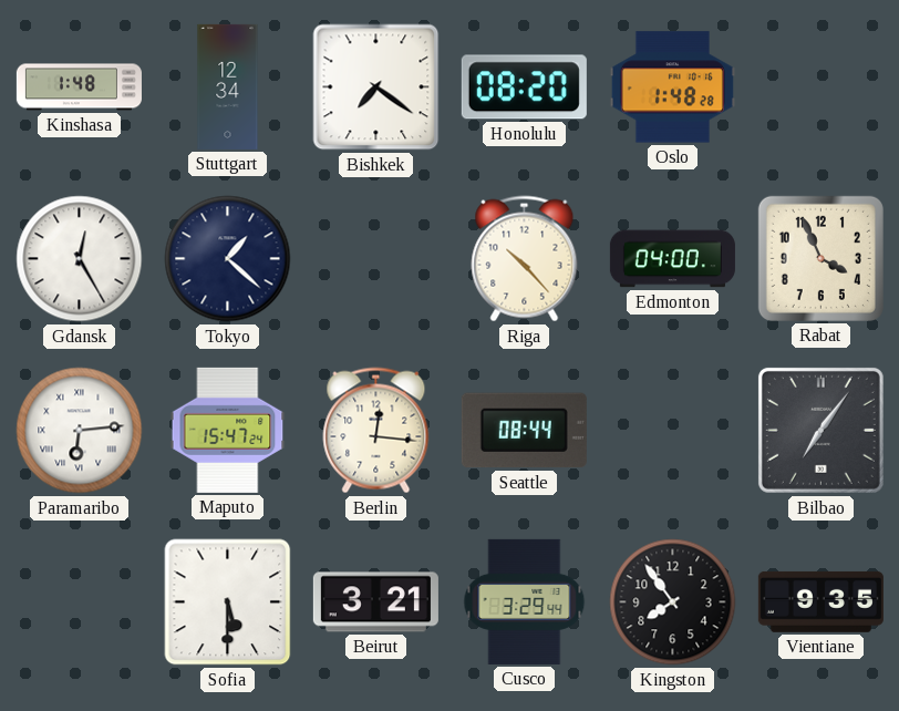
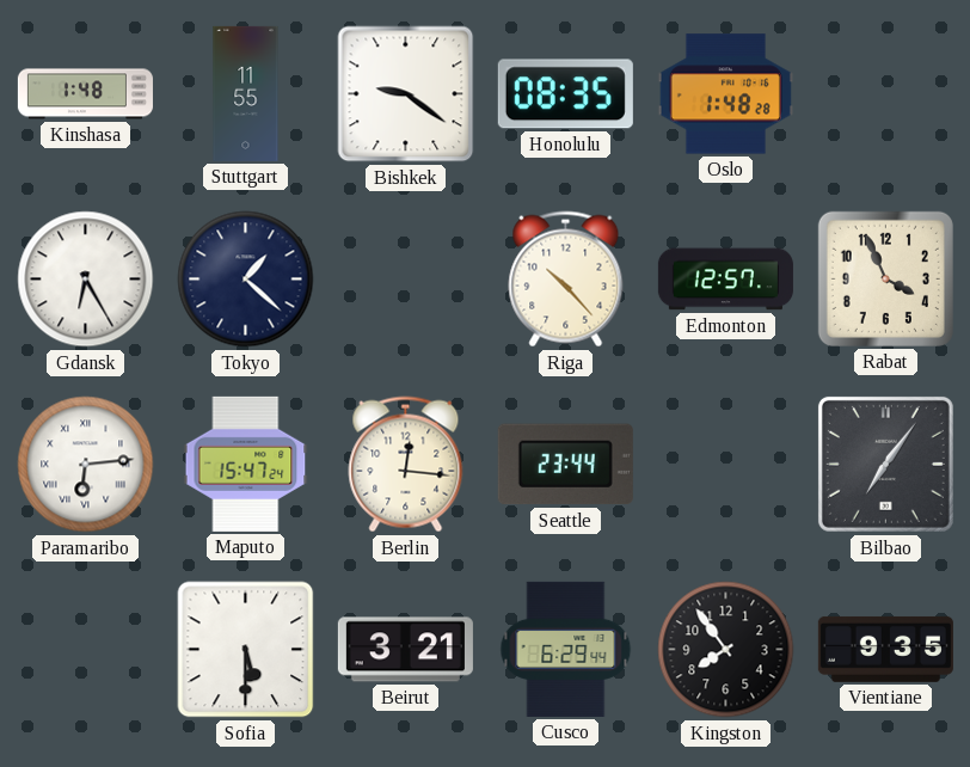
Stuttgart: 12:34 -> 11:55 (246, 93)
Bishkek: 7:21 -> 9:21 (406, 94)
Honolulu: 08:20 -> 08:35 (565, 94)
Gdansk: 12:25 -> 6:25 (86, 280)
Edmonton: 04:00 -> 12:57 (725, 280)
Seattle: 08:44 -> 23:44 (565, 465)
Cusco: 3:29 -> 6:29 (566, 649)
